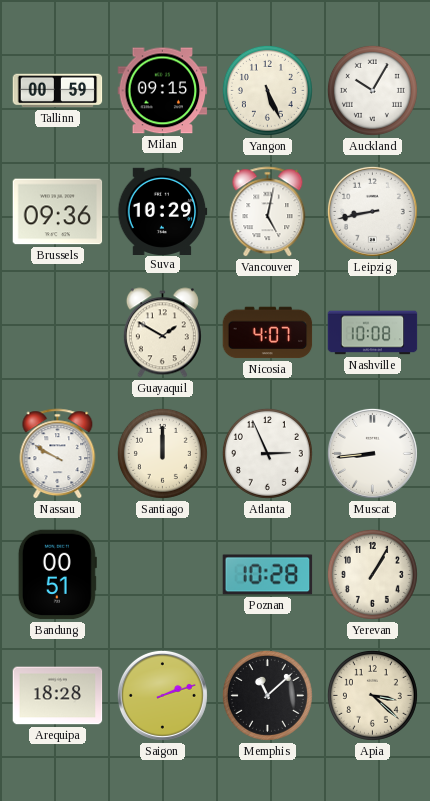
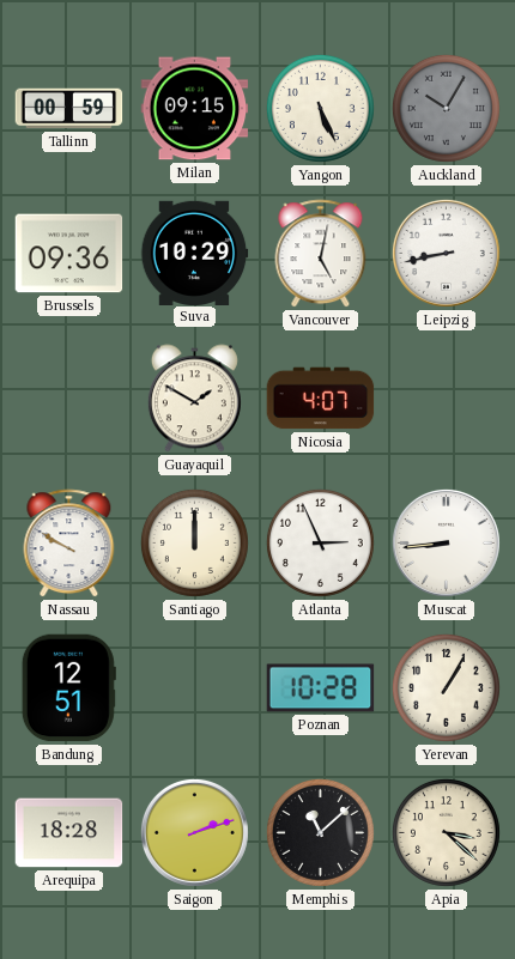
Auckland dial: white -> grey (446, 108)
Nashville: 10:08 -> none (373, 333)
Bandung: 00:51 -> 12:51 (68, 688)
